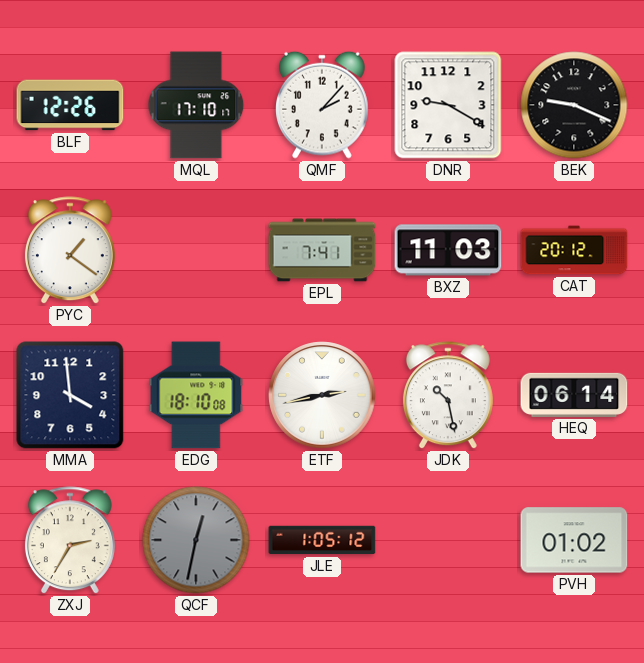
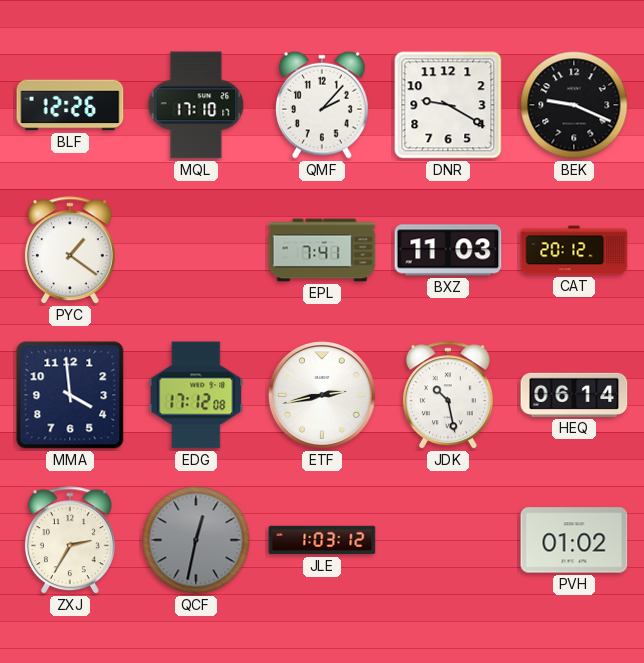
EDG: 18:10 -> 17:12 (196, 395)
JLE: 1:05 -> 1:03 (322, 540)
